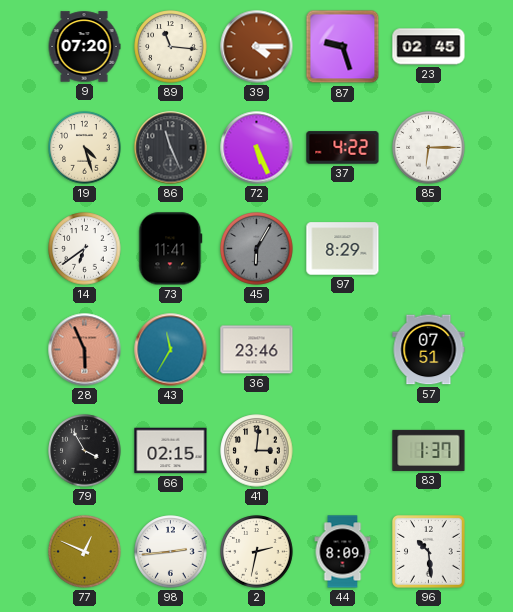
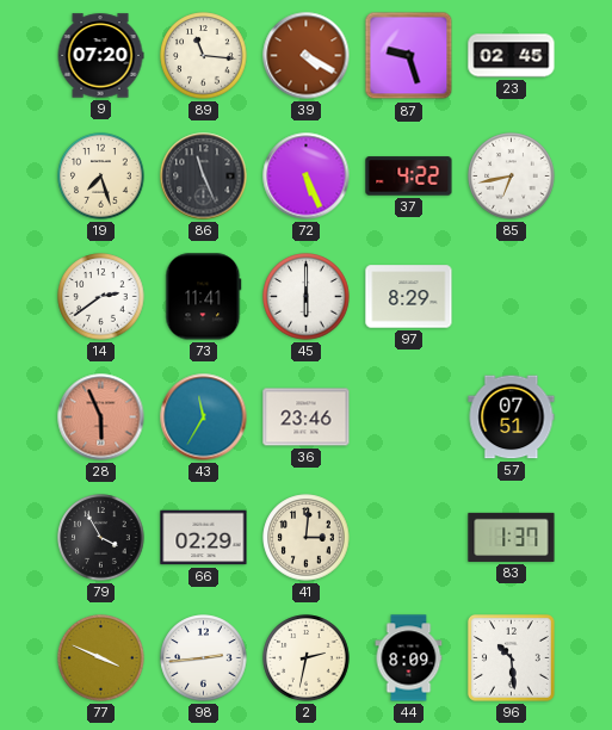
39: 4:15 -> 4:20 (307, 56)
19: 4:27 -> 7:27 (101, 177)
85: 6:15 -> 6:43 (512, 177)
14: 6:39 -> 2:39 (101, 297)
45: 6:05 -> 6:00 (307, 297)
45 dial: grey -> white (307, 297)
66: 02:15 -> 02:29 (204, 538)
77: 12:49 -> 3:49 (101, 658)
